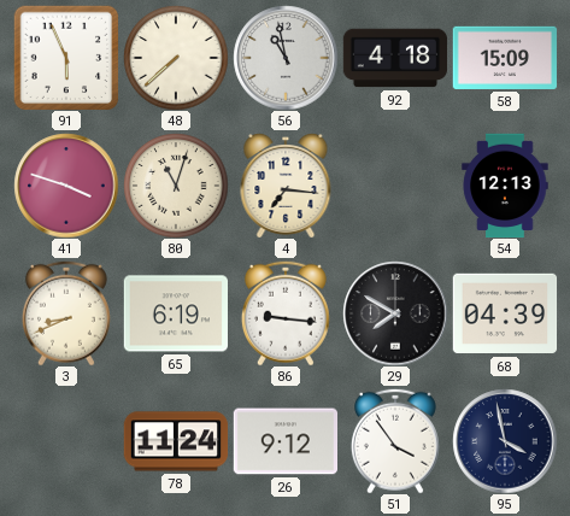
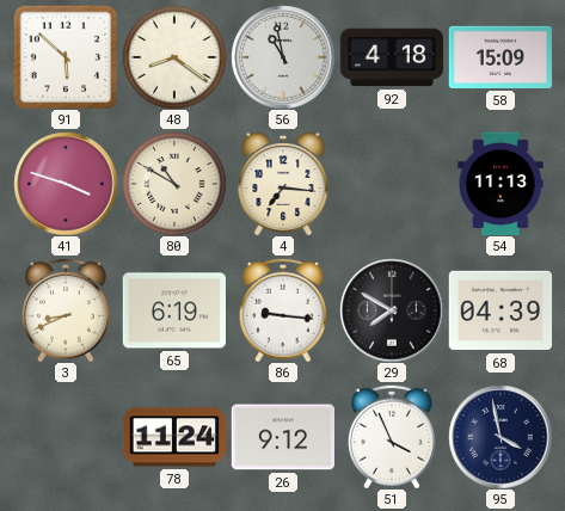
91: 5:56 -> 5:52 (66, 57)
48: 7:38 -> 8:21 (174, 57)
80: 11:03 -> 10:50 (174, 184)
54: 12:13 -> 11:13 (500, 184)
51: 3:54 -> 3:56 (392, 437)
